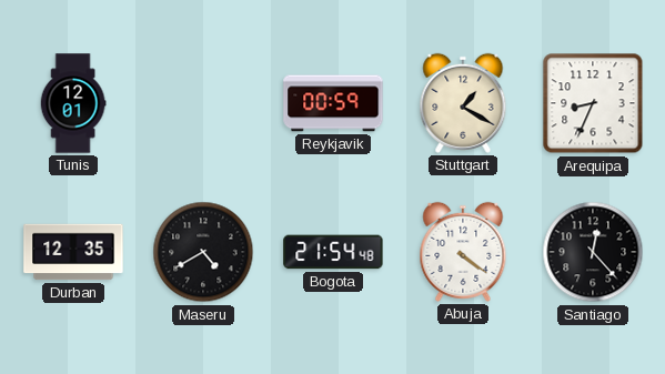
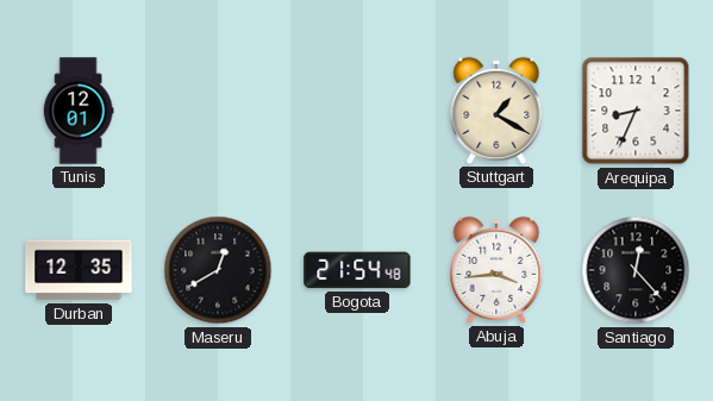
Reykjavik: 00:59 -> none (333, 103)
Maseru: 4:40 -> 12:40 (218, 270)
Abuja: 4:21 -> 3:44 (496, 270)
